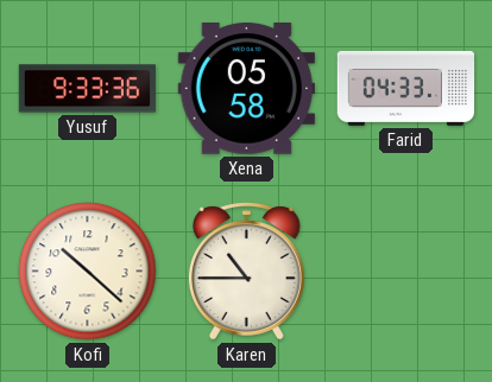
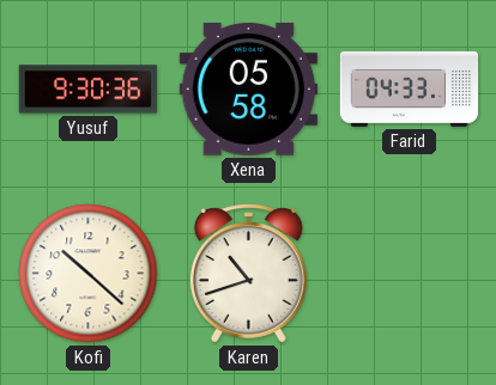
Yusuf: 9:33 -> 9:30 (89, 90)
Karen: 10:45 -> 10:42 (248, 274)
